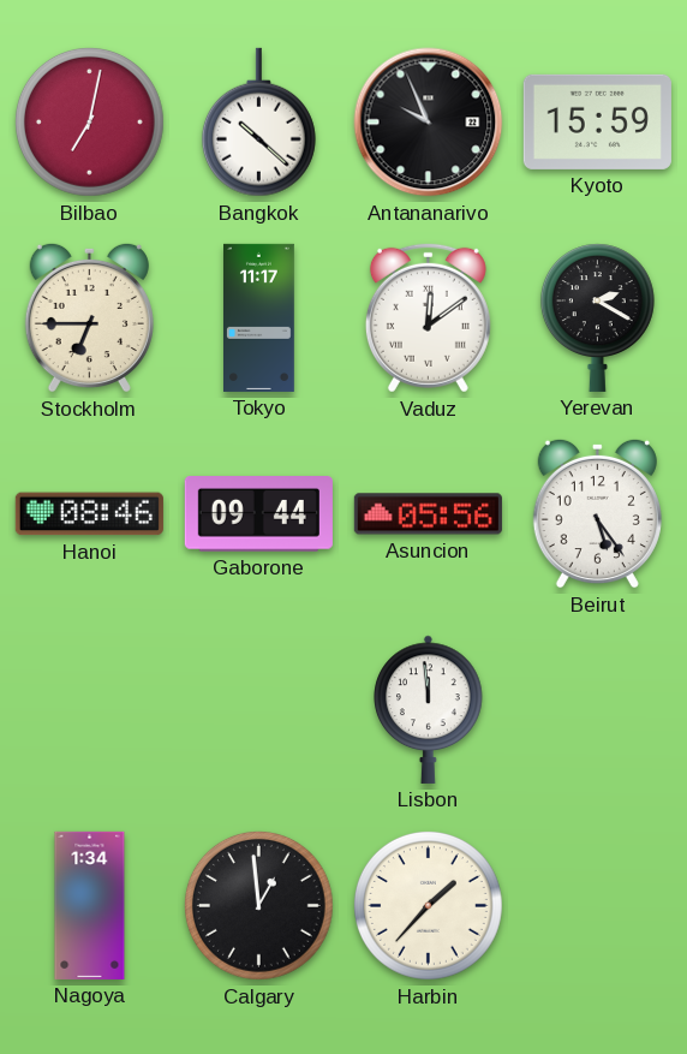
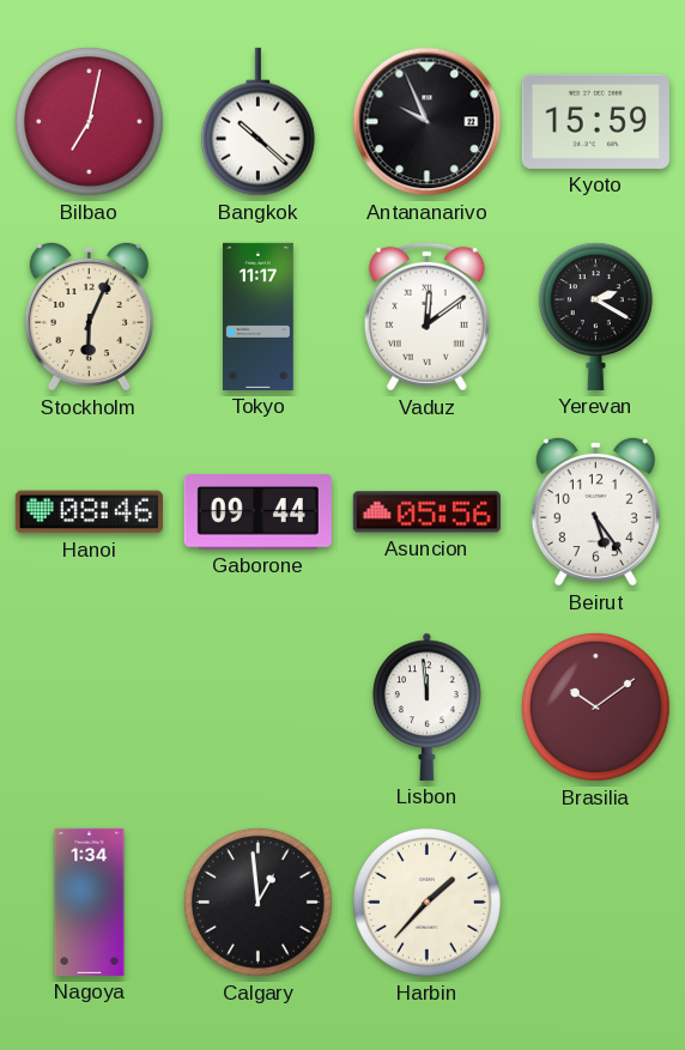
Stockholm: 6:45 -> 6:04 (89, 316)
Brasilia: none -> 10:09 (595, 706)
